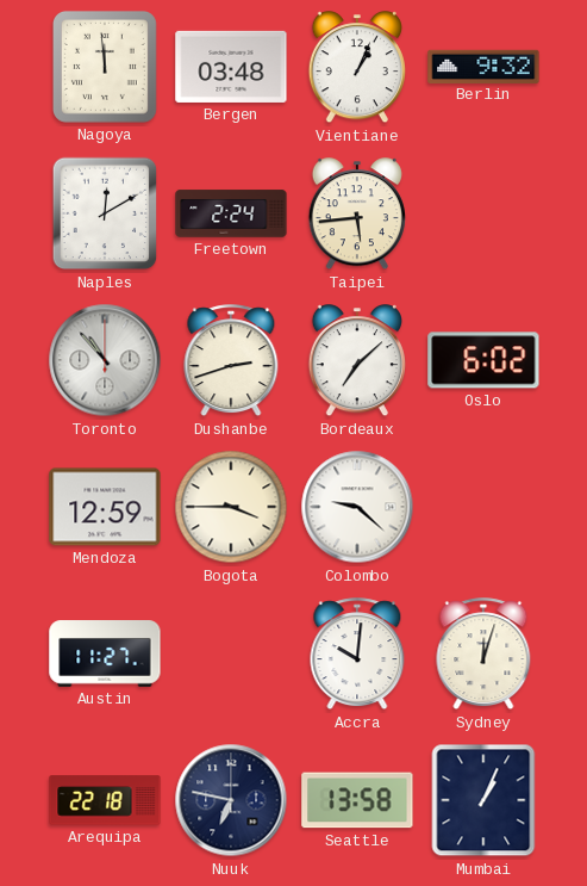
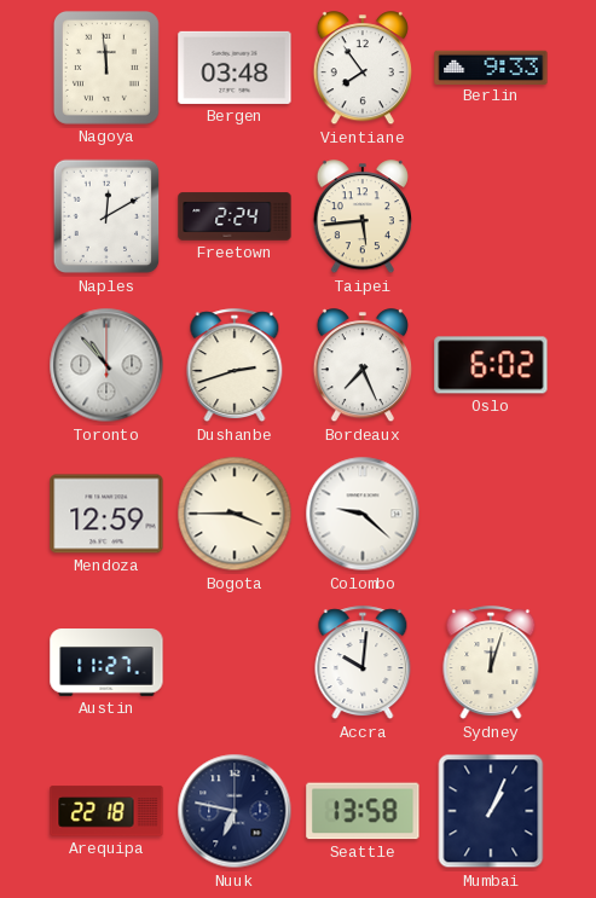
Vientiane: 1:04 -> 7:54 (363, 69)
Berlin: 9:32 -> 9:33 (491, 66)
Bordeaux: 7:08 -> 7:26 (363, 366)
